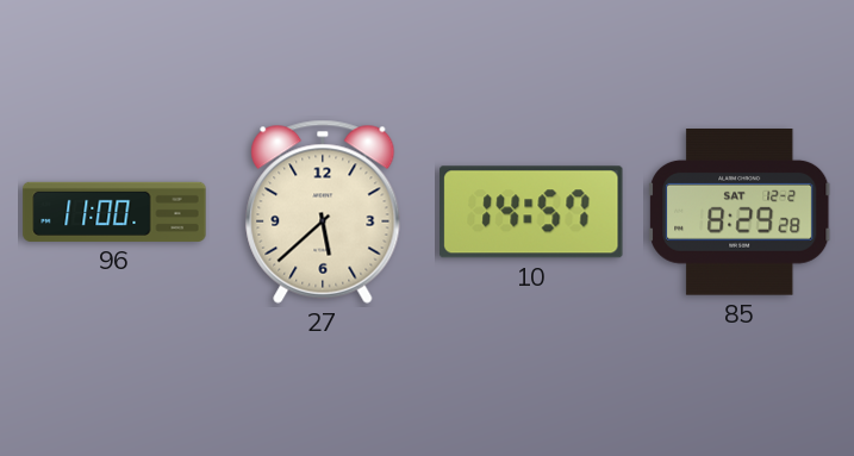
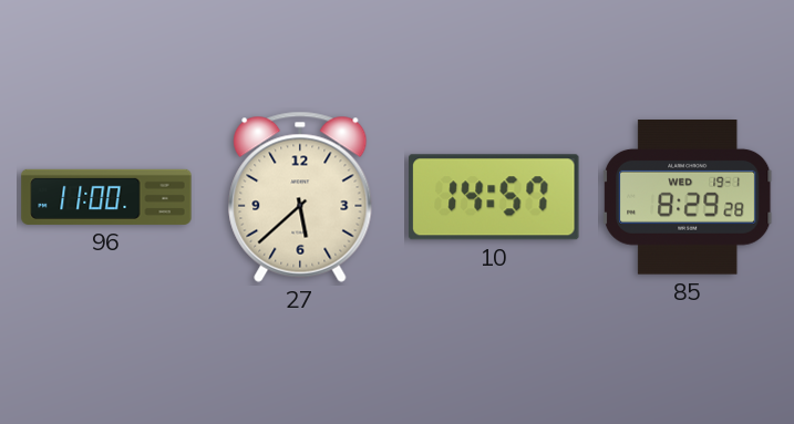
85 date: SAT 12-2 -> WED 19-1 (689, 198)
